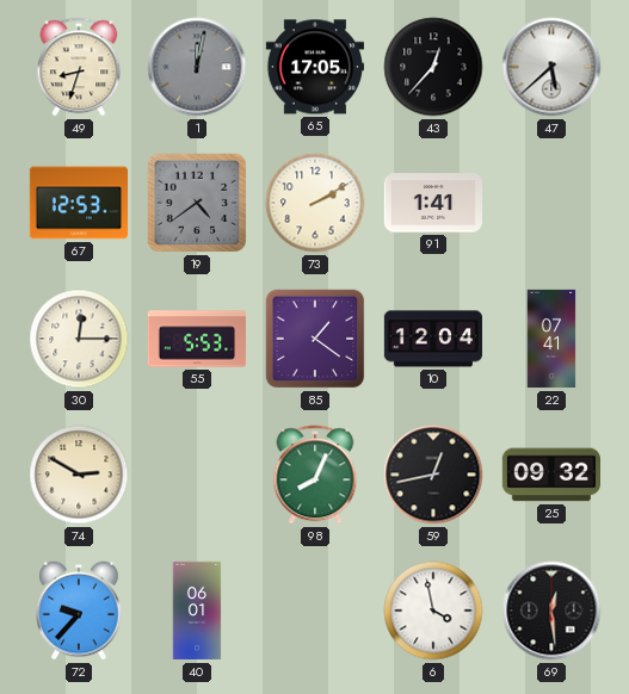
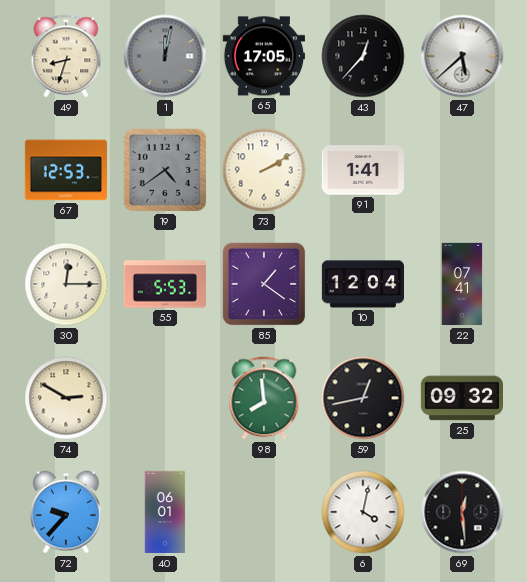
98: 8:04 -> 7:59 (264, 398)
6: 3:58 -> 4:02 (363, 512)
